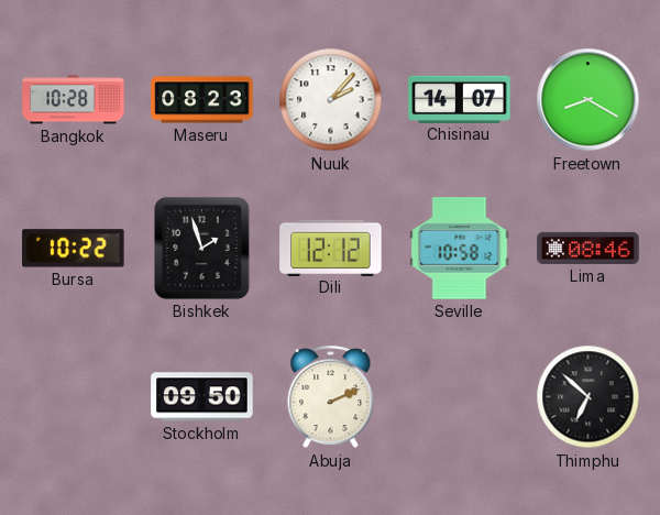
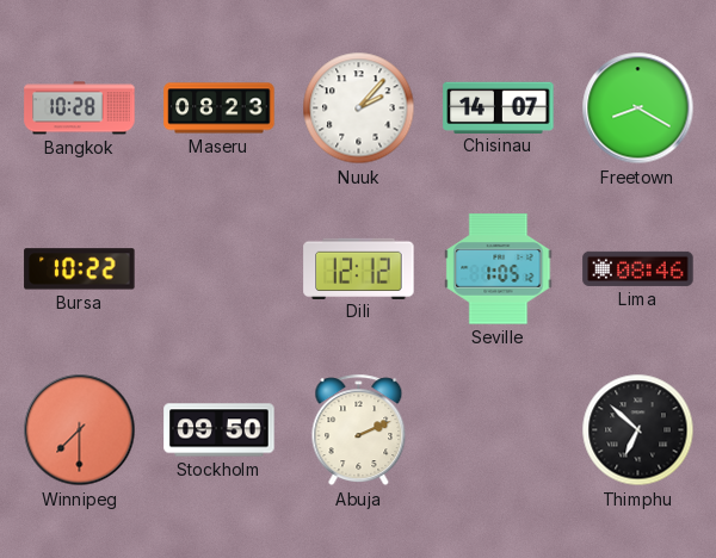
Bishkek: 1:57 -> none (201, 248)
Seville: 10:58 -> 1:05 (499, 269)
Winnipeg: none -> 7:30 (80, 430)
